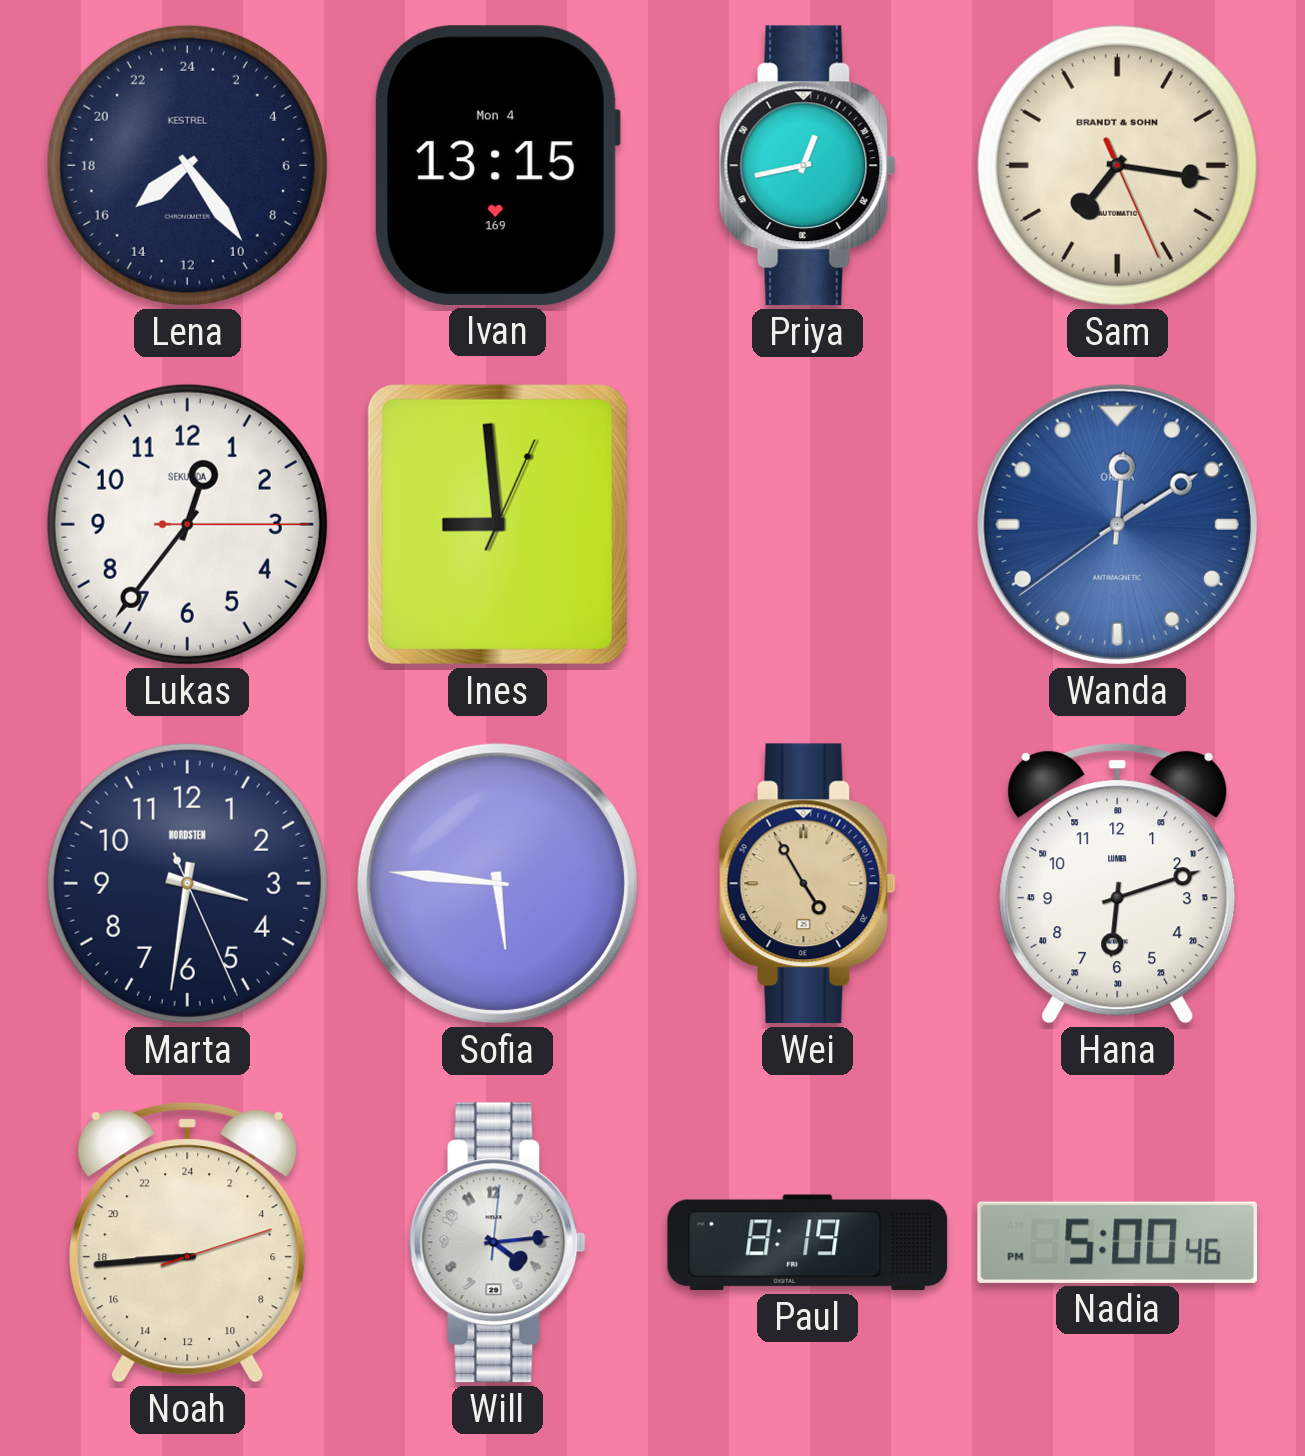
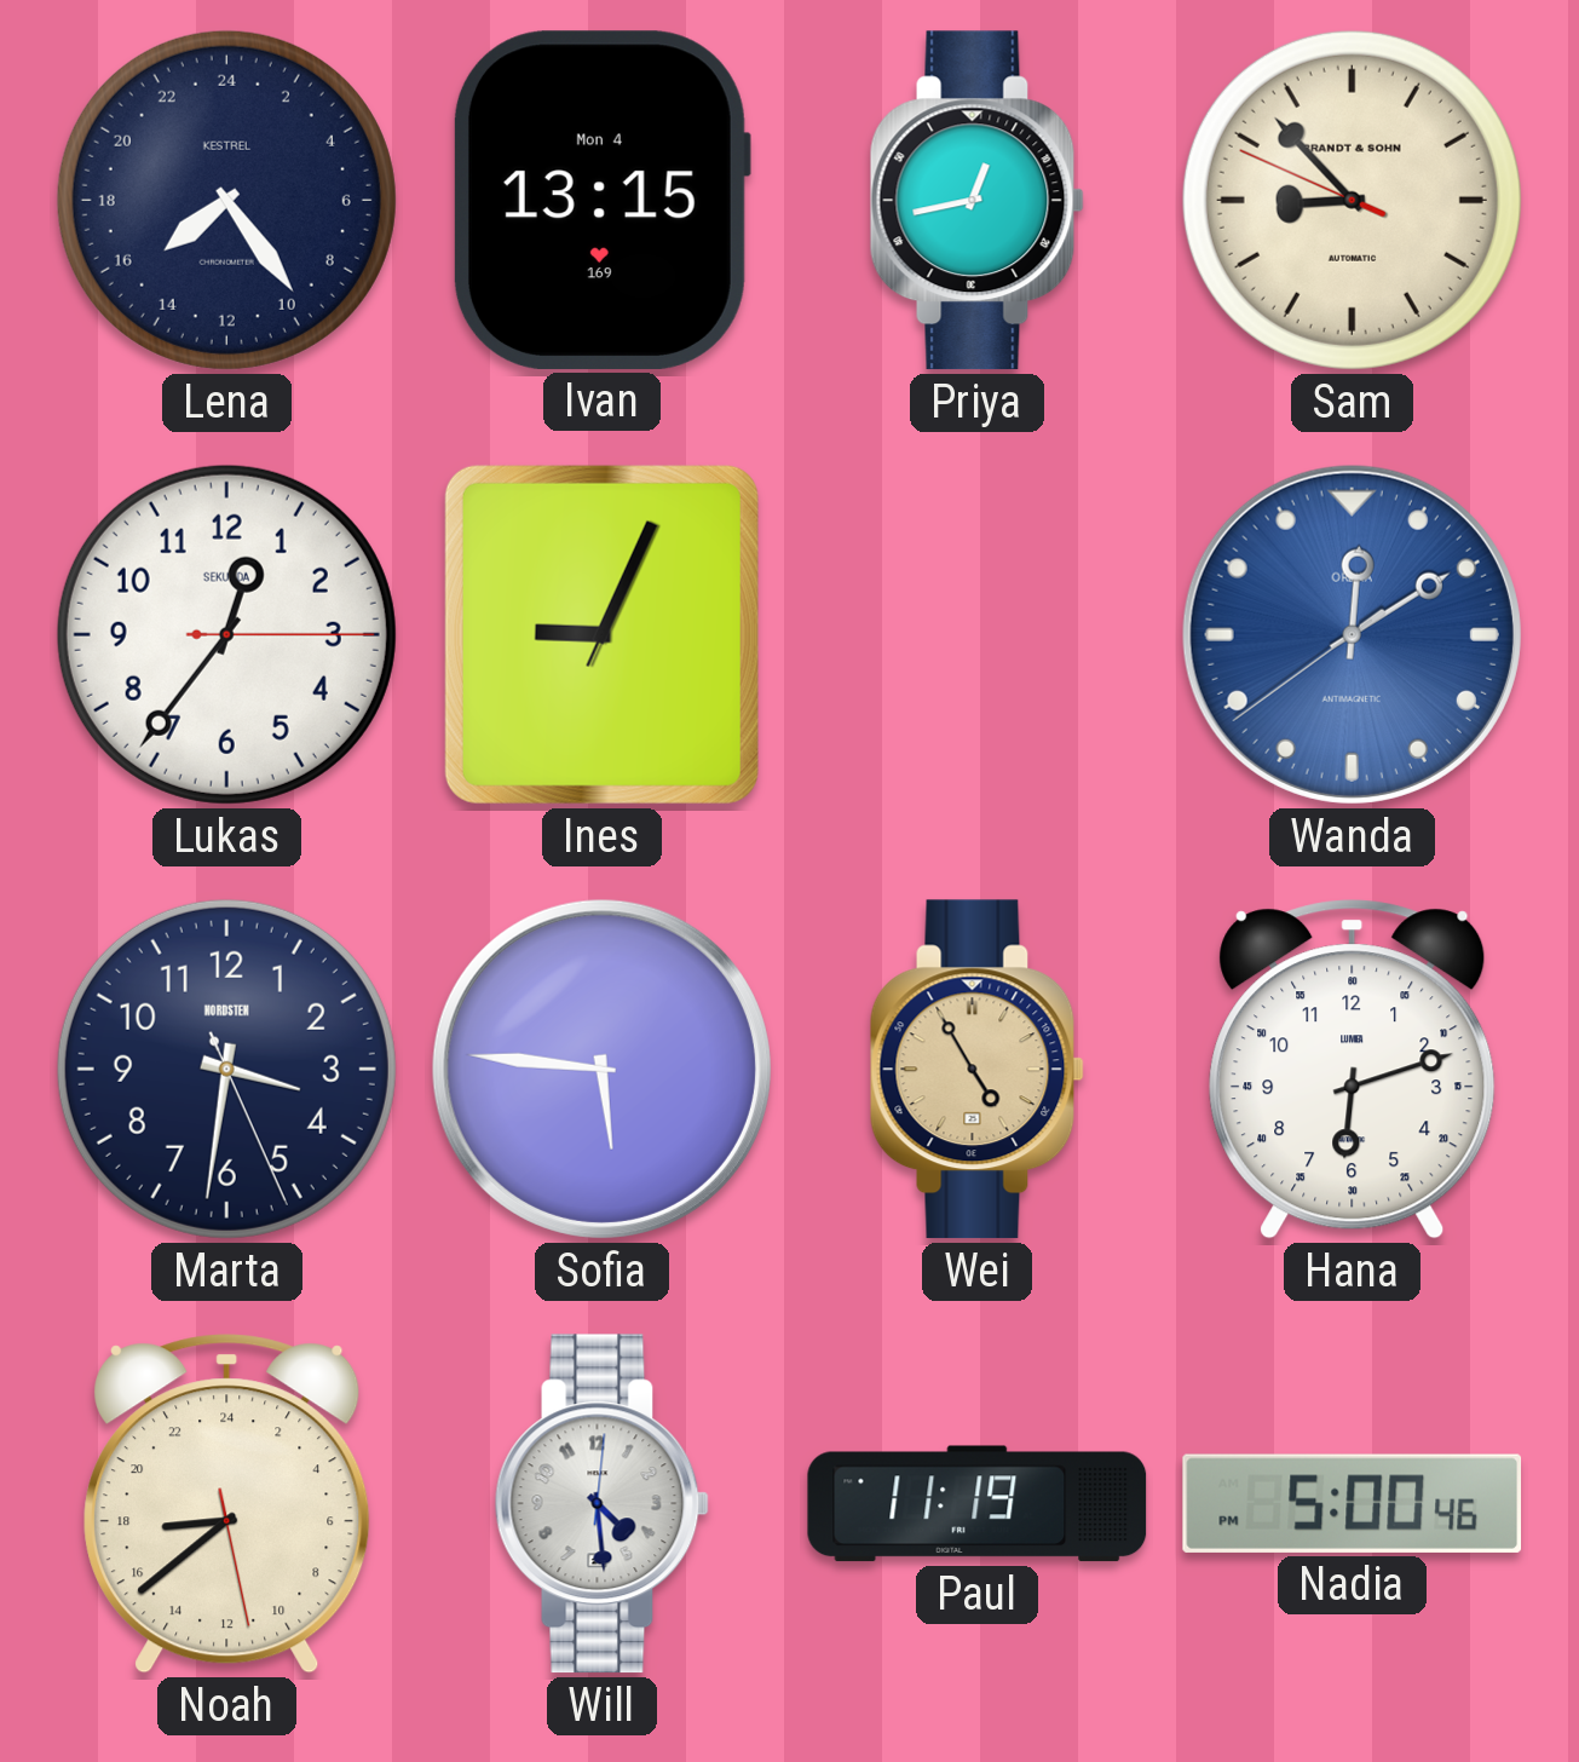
Sam: 7:16 -> 8:52 (1352, 200)
Ines: 8:59 -> 9:04 (601, 634)
Noah: 17:44 -> 17:38 (227, 1504)
Will: 4:14 -> 4:29 (601, 1504)
Paul: 8:19 -> 11:19 (978, 1504)
